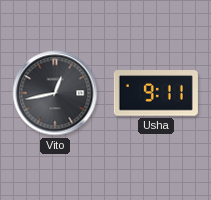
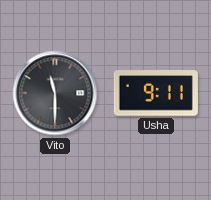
Vito: 12:43 -> 11:30 (55, 93)
